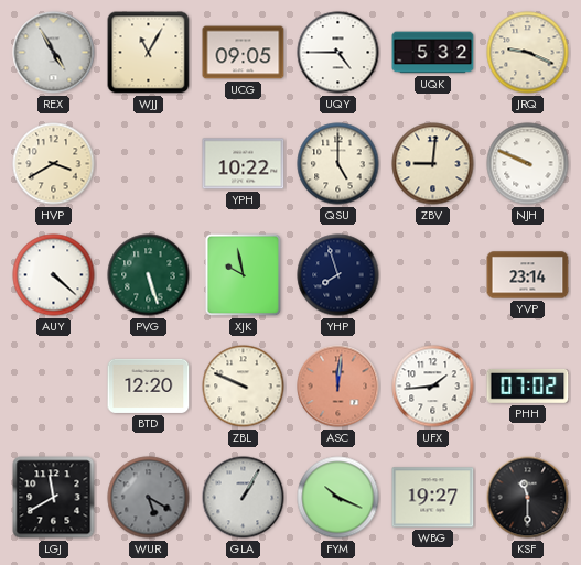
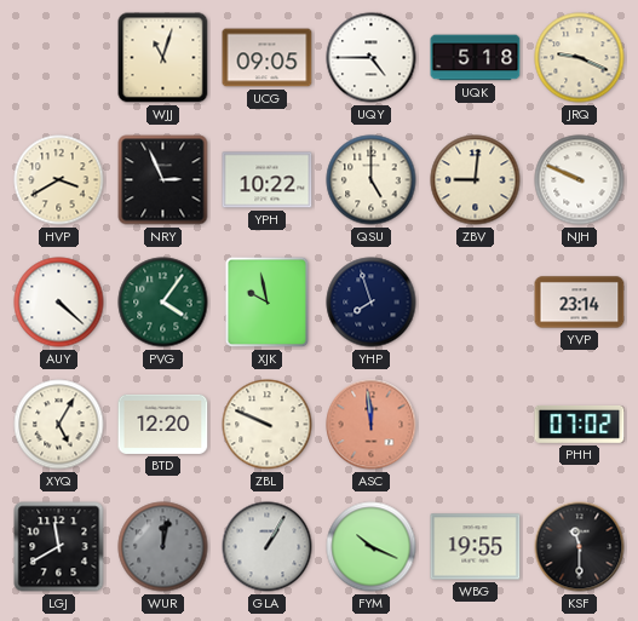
REX: 4:55 -> none (54, 53)
WJJ: 11:05 -> 11:03 (163, 58)
UQK: 5:32 -> 5:18 (476, 58)
NRY: none -> 2:56 (163, 180)
PVG: 5:27 -> 4:06 (163, 303)
XYQ: none -> 5:05 (59, 425)
ASC: 12:01 -> 11:59 (372, 425)
UFX: 1:44 -> none (433, 387)
WUR: 5:20 -> 12:02 (163, 547)
WBG: 19:27 -> 19:55 (476, 547)
